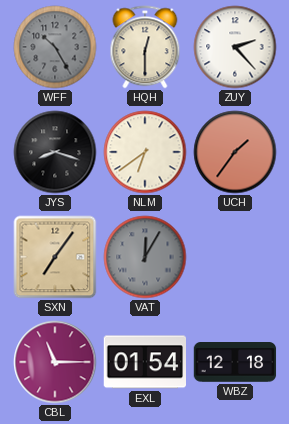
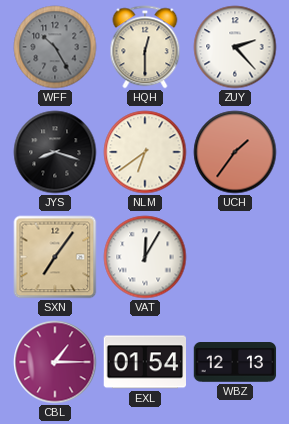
VAT dial: grey -> white (145, 257)
CBL: 11:15 -> 1:15 (55, 362)
WBZ: 12:18 -> 12:13 (235, 362)
